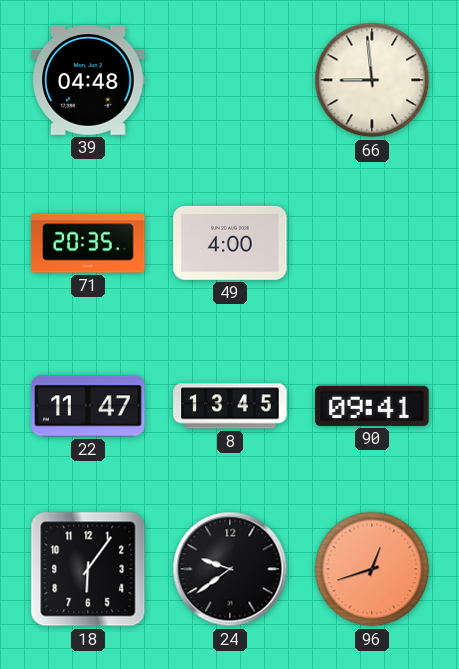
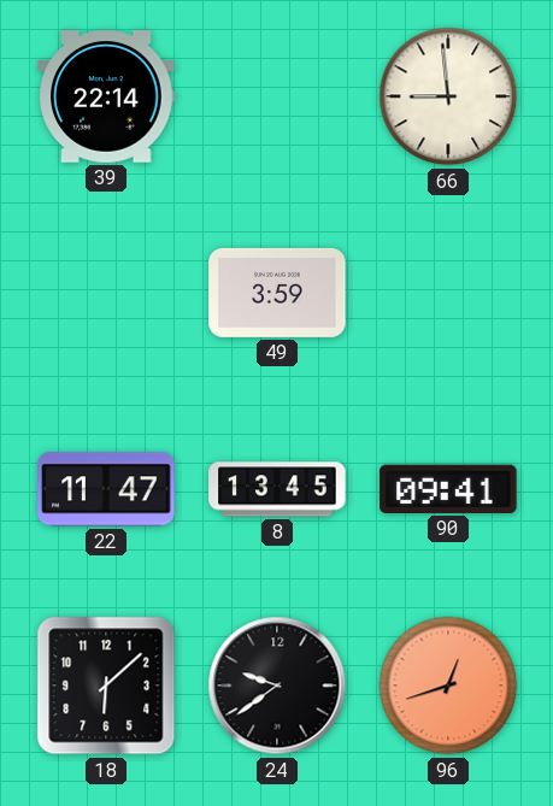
39: 04:48 -> 22:14 (106, 98)
71: 20:35 -> none (88, 243)
49: 4:00 -> 3:59 (277, 293)
18: 6:06 -> 6:08 (106, 686)
